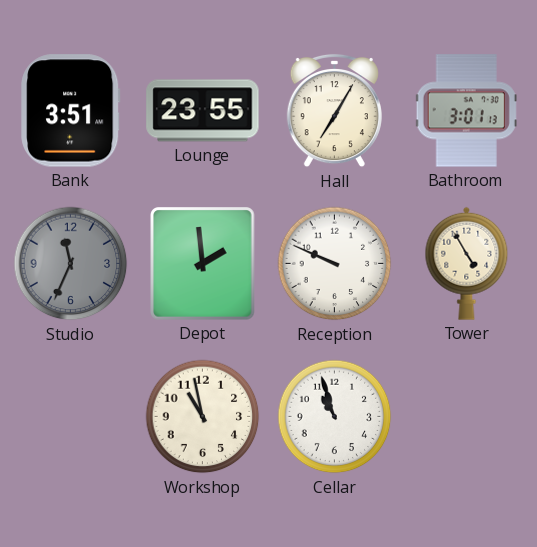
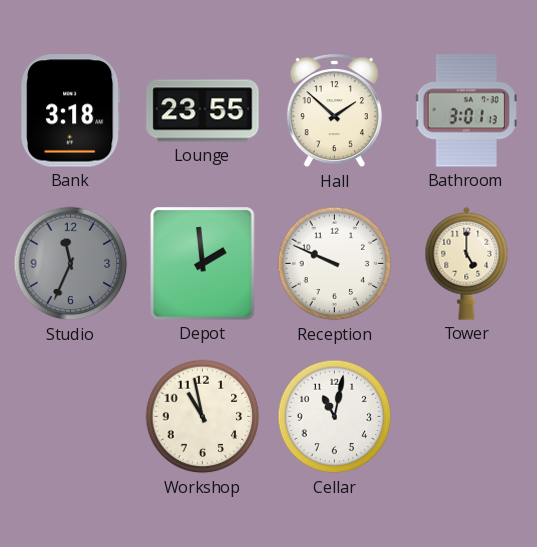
Bank: 3:51 -> 3:18 (71, 111)
Hall: 7:05 -> 1:52 (334, 111)
Tower: 4:55 -> 5:00 (467, 263)
Cellar: 10:57 -> 11:02 (335, 417)
